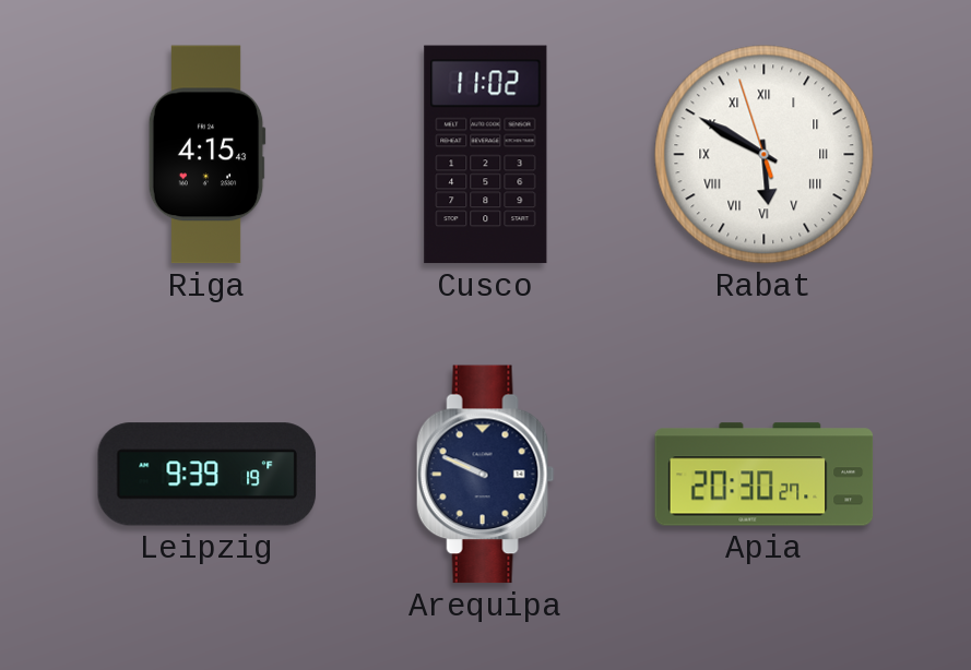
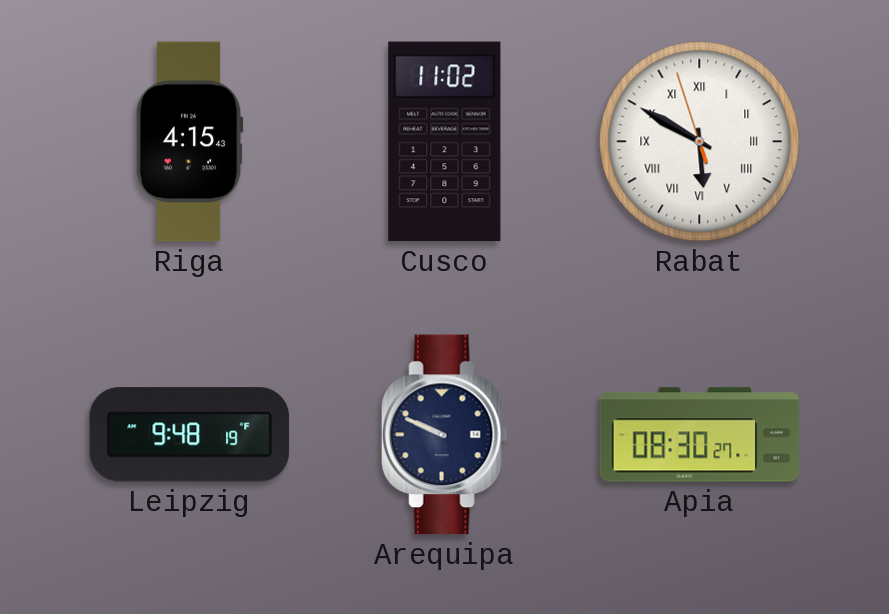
Leipzig: 9:39 -> 9:48 (190, 435)
Apia: 20:30 -> 08:30 (700, 435)
